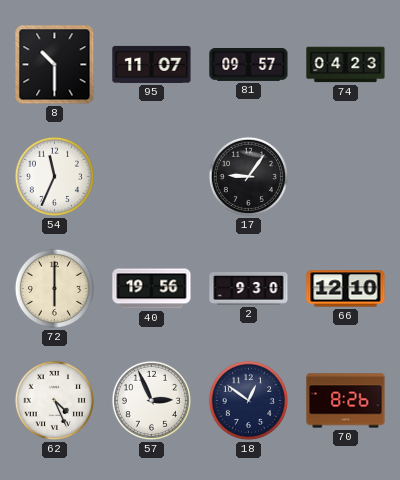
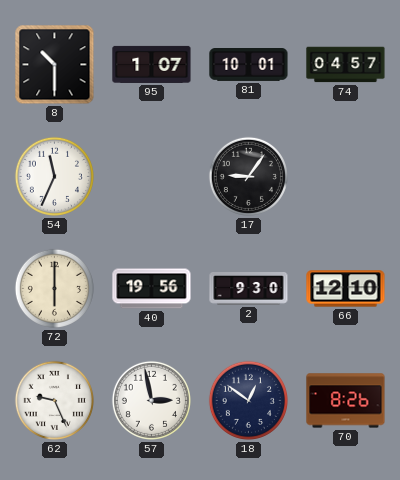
95: 11:07 -> 1:07 (152, 64)
81: 09:57 -> 10:01 (249, 65)
74: 04:23 -> 04:57 (346, 65)
62: 4:26 -> 9:26 (54, 400)
57: 2:56 -> 2:58 (151, 400)
